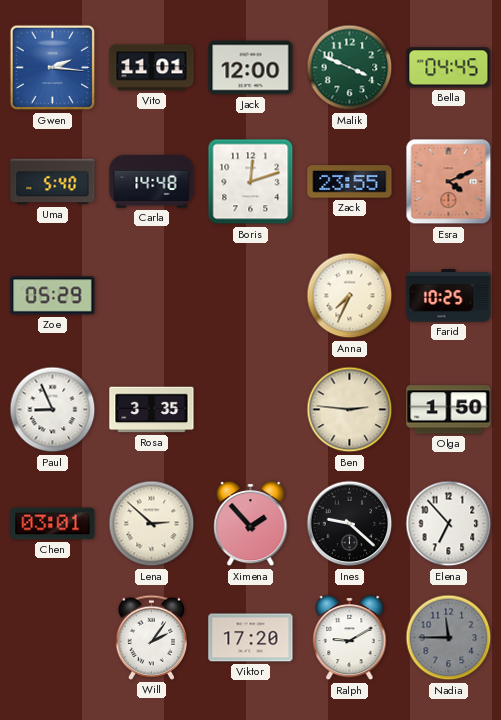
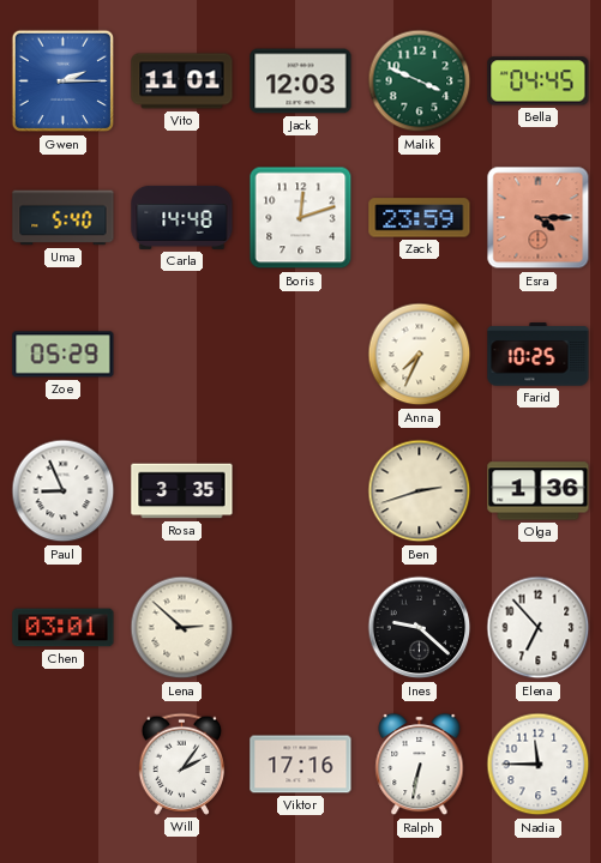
Gwen: 2:16 -> 2:15 (64, 82)
Jack: 12:00 -> 12:03 (301, 82)
Zack: 23:55 -> 23:59 (420, 218)
Esra: 4:11 -> 4:15 (539, 218)
Ben: 2:46 -> 2:42 (420, 491)
Olga: 1:50 -> 1:36 (539, 491)
Ximena: 1:53 -> none (251, 524)
Viktor: 17:20 -> 17:16 (301, 765)
Ralph: 9:10 -> 6:32 (420, 765)
Nadia dial: grey -> white (539, 765)
